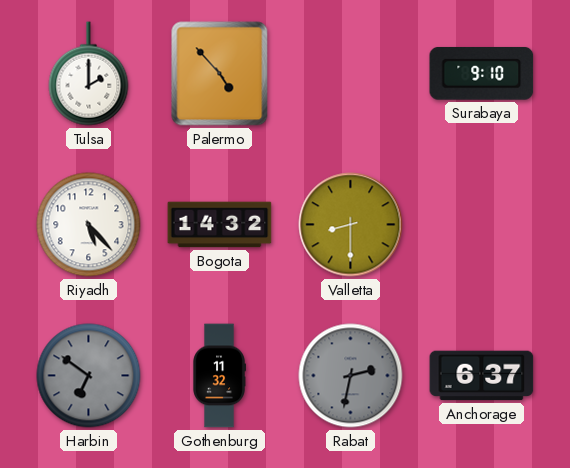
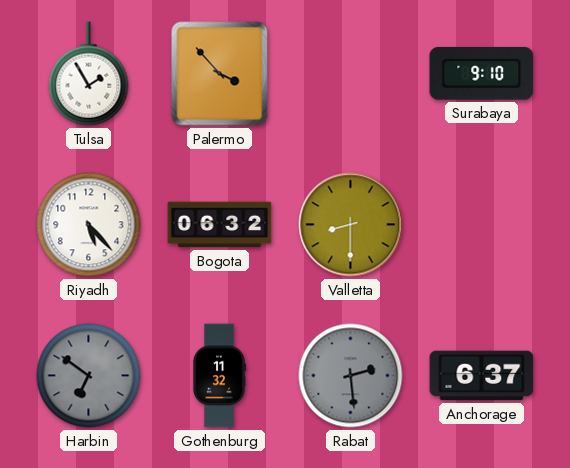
Tulsa: 2:00 -> 1:55 (89, 74)
Palermo: 4:53 -> 3:53 (220, 74)
Bogota: 14:32 -> 06:32 (220, 225)
Rabat: 2:32 -> 2:29 (351, 376)
